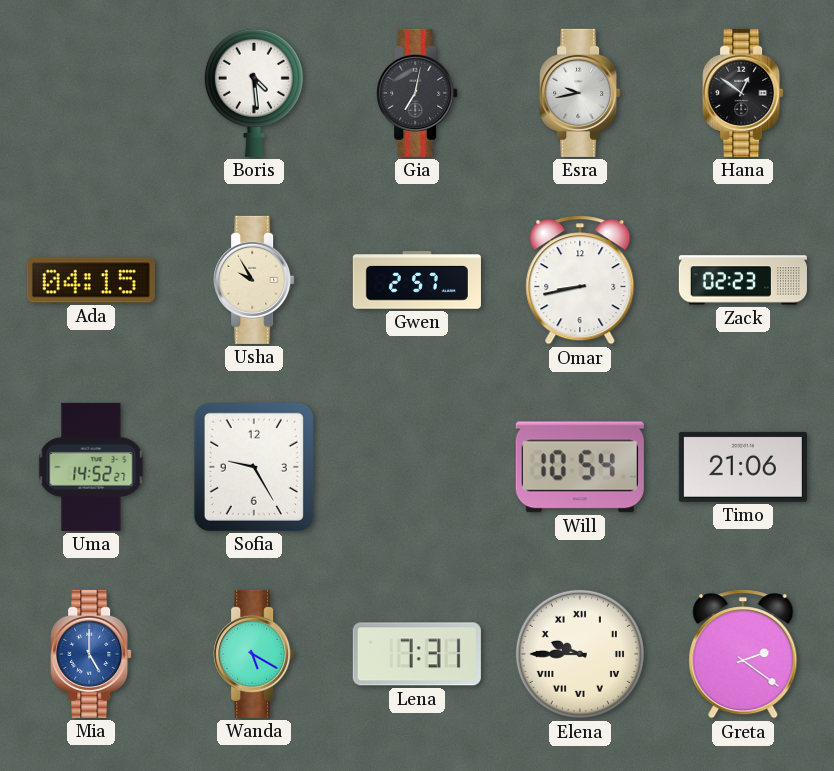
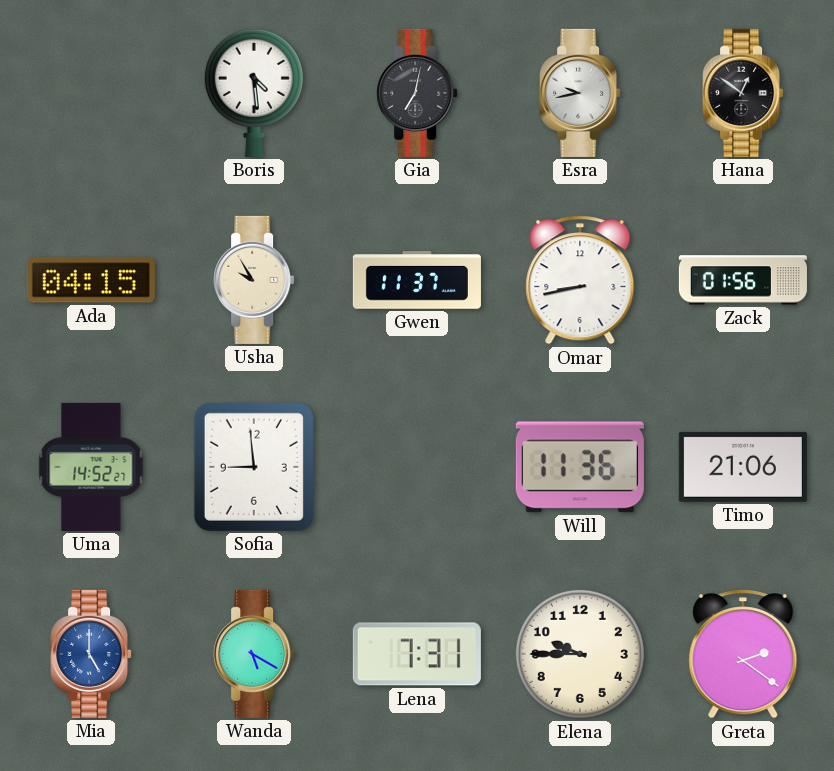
Gwen: 2:57 -> 11:37 (417, 280)
Zack: 02:23 -> 01:56 (743, 280)
Sofia: 9:25 -> 8:59 (254, 467)
Will: 10:54 -> 11:36 (580, 467)
Elena numerals: Roman -> Arabic (580, 654)
